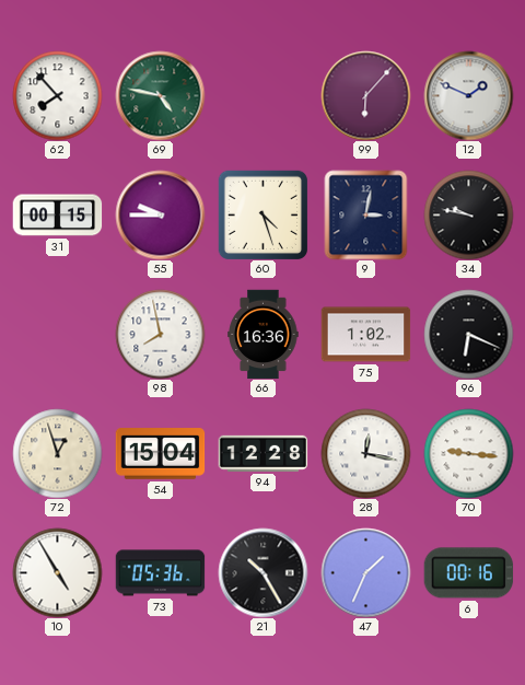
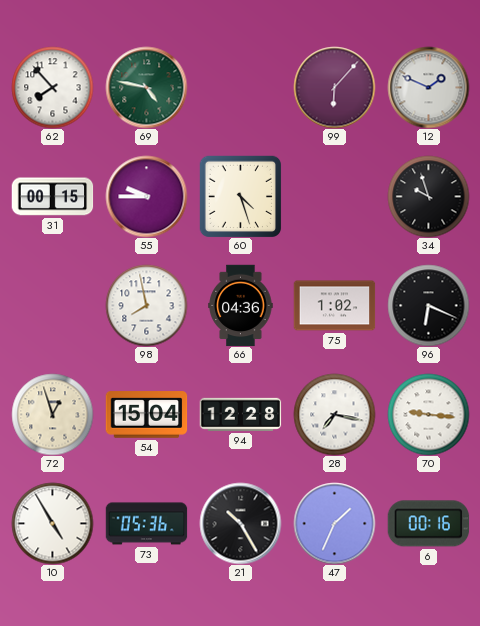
9: 3:02 -> none (366, 214)
34: 9:47 -> 9:57 (428, 196)
66: 16:36 -> 04:36 (241, 305)
28: 12:17 -> 7:17 (334, 414)
